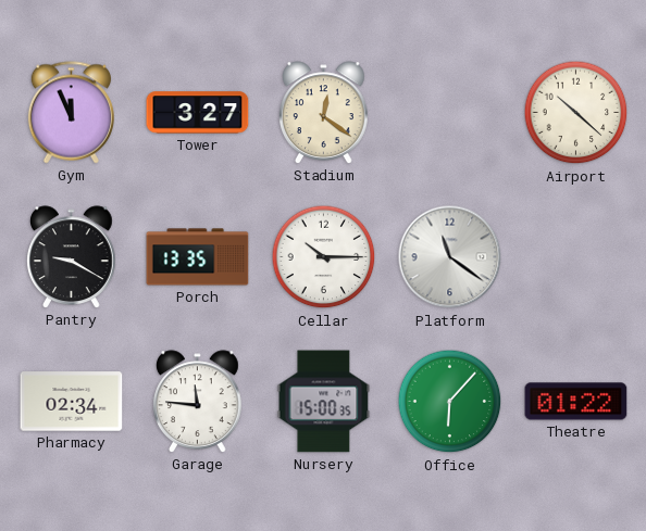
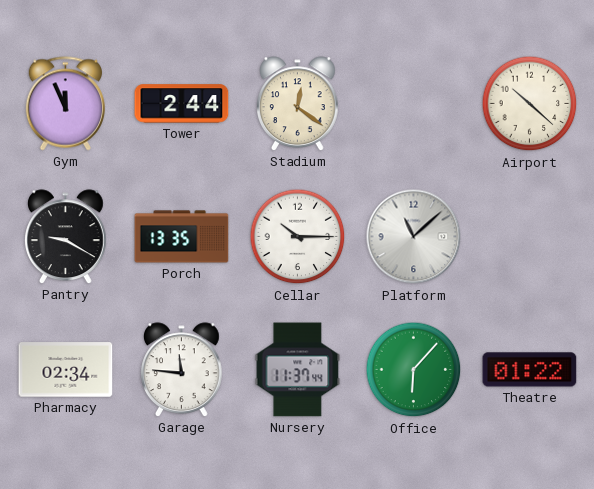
Tower: 3:27 -> 2:44 (182, 104)
Platform: 11:21 -> 11:08 (414, 237)
Nursery: 15:00 -> 11:37 (298, 370)
